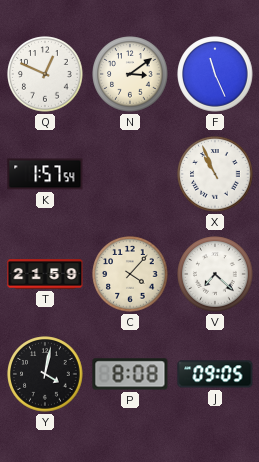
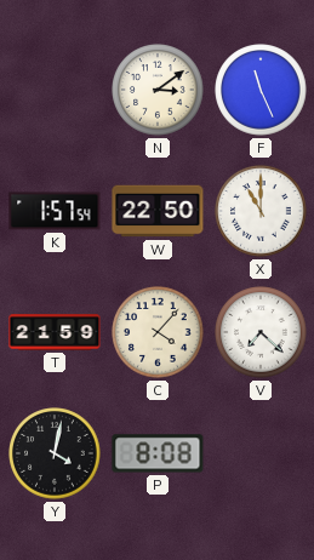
Q: 12:49 -> none (45, 74)
W: none -> 22:50 (158, 211)
X: 10:56 -> 11:00 (261, 211)
J: 09:05 -> none (215, 374)
